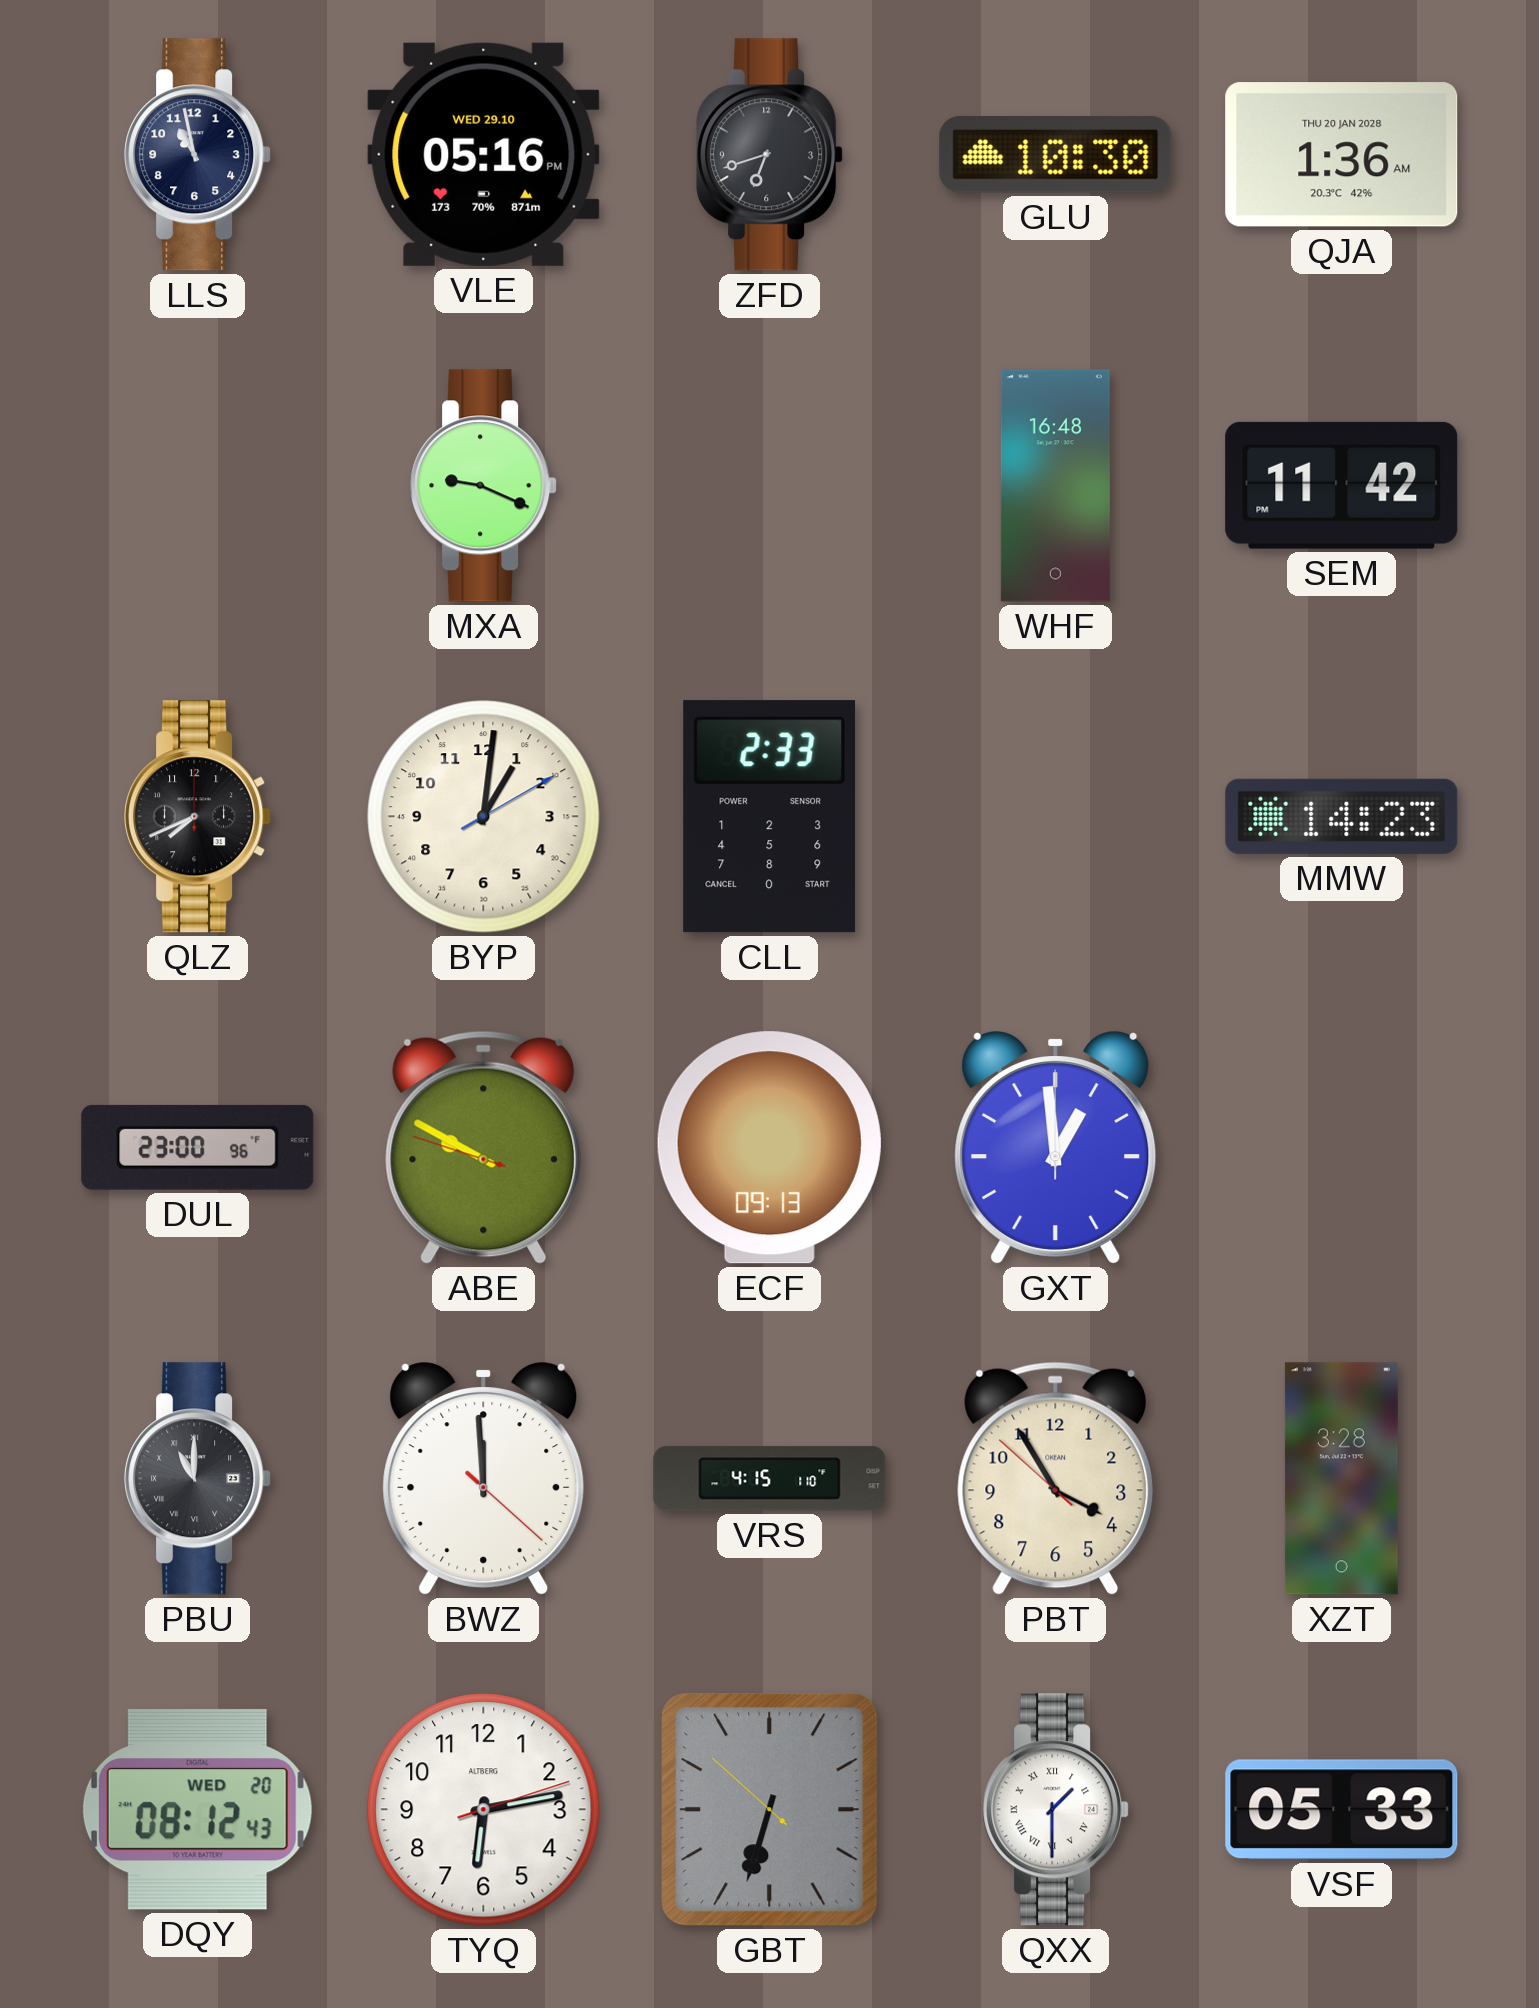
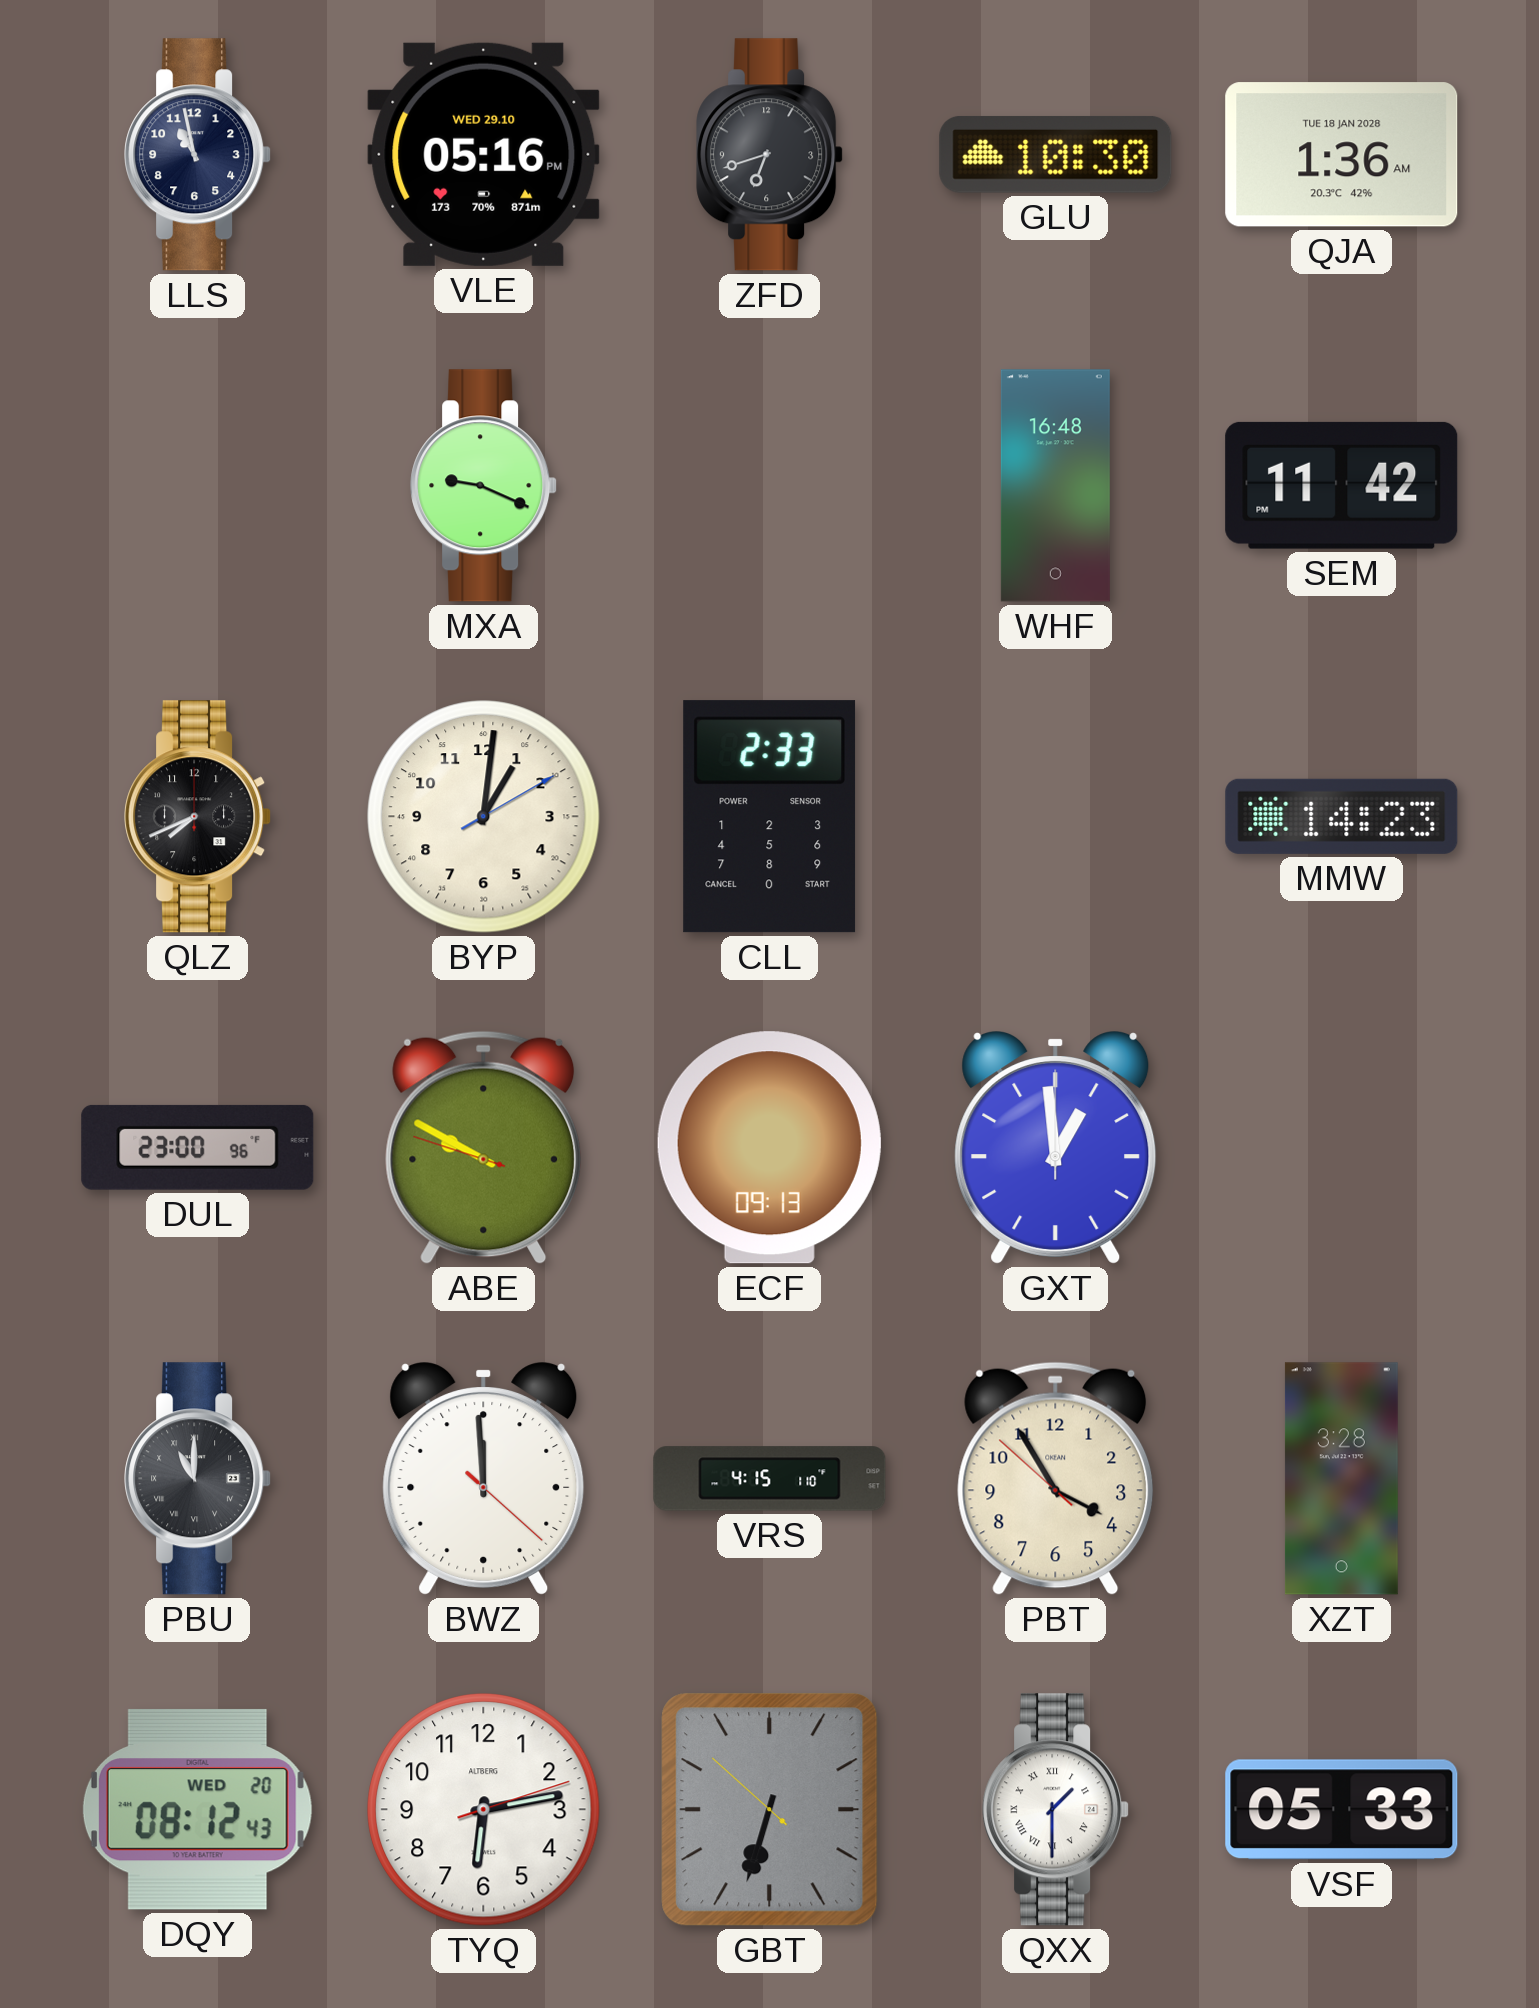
QJA date: THU 20 JAN 2028 -> TUE 18 JAN 2028 (1342, 155)
